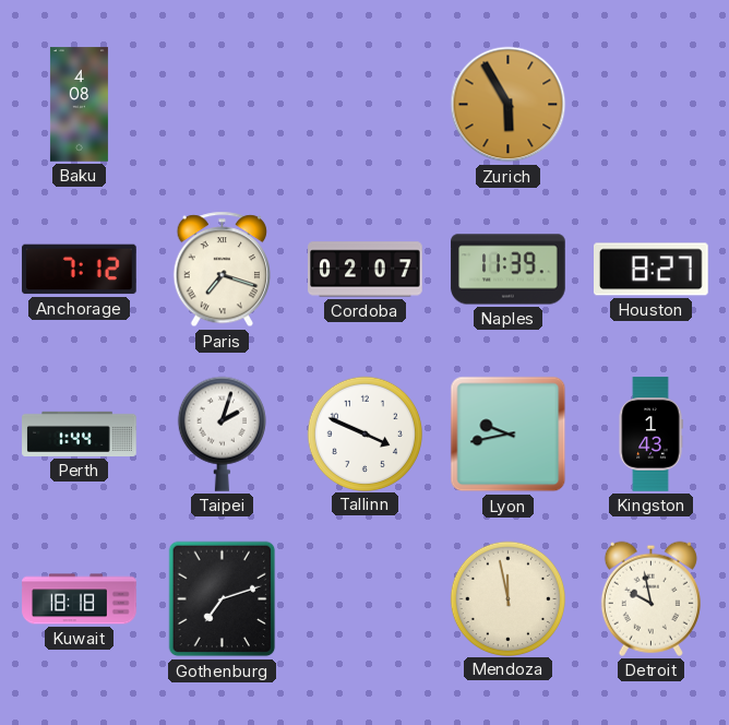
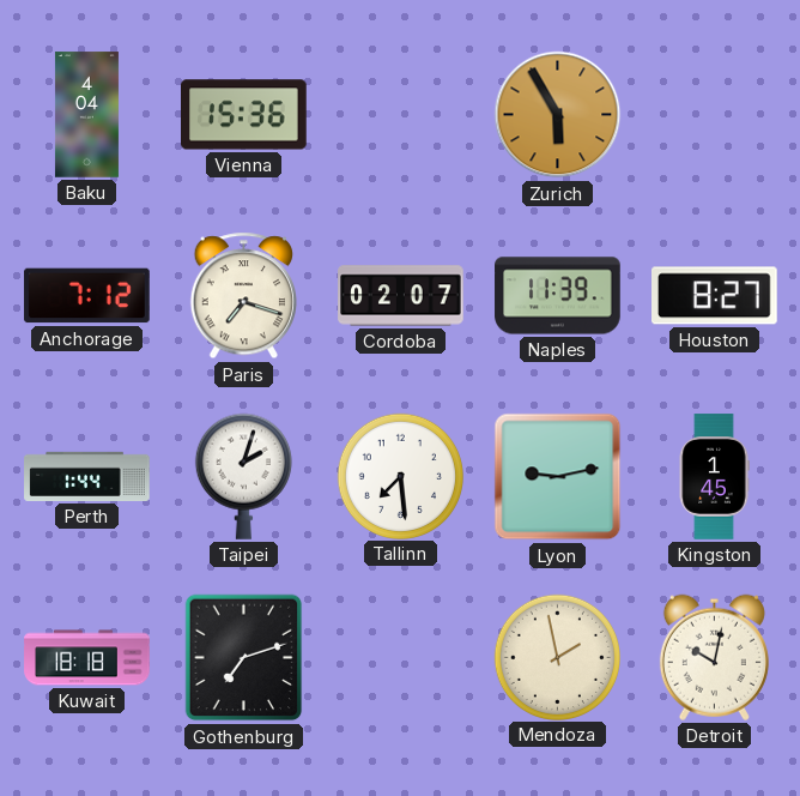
Baku: 4:08 -> 4:04 (86, 115)
Vienna: none -> 15:36 (244, 115)
Tallinn: 3:49 -> 7:29 (400, 476)
Lyon: 9:43 -> 9:13 (558, 477)
Kingston: 1:43 -> 1:45 (714, 477)
Mendoza: 11:58 -> 1:58 (557, 657)
Detroit: 9:58 -> 10:02 (714, 657)
